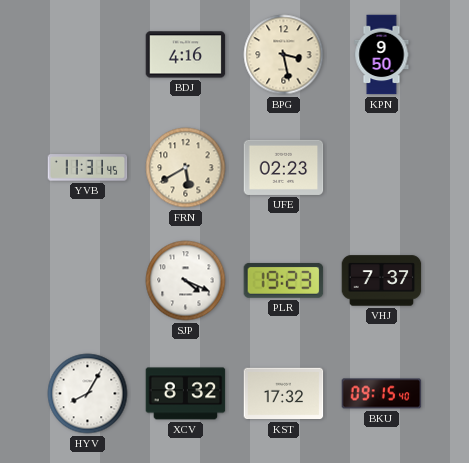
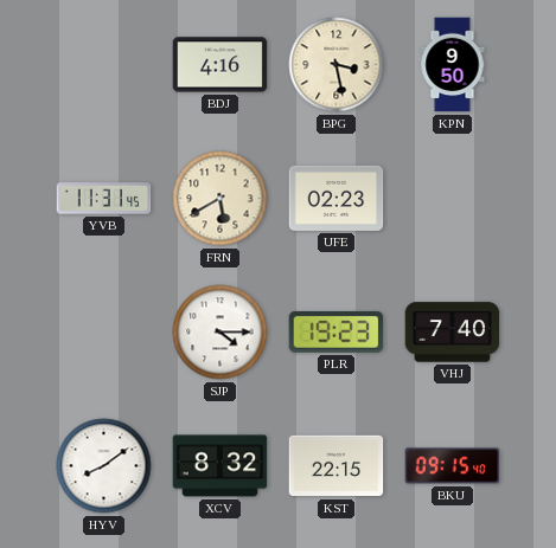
SJP: 4:19 -> 4:15 (221, 333)
VHJ: 7:37 -> 7:40 (453, 333)
HYV: 8:05 -> 8:09 (104, 466)
KST: 17:32 -> 22:15 (337, 466)
